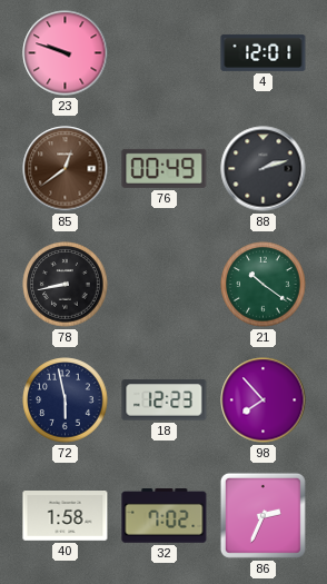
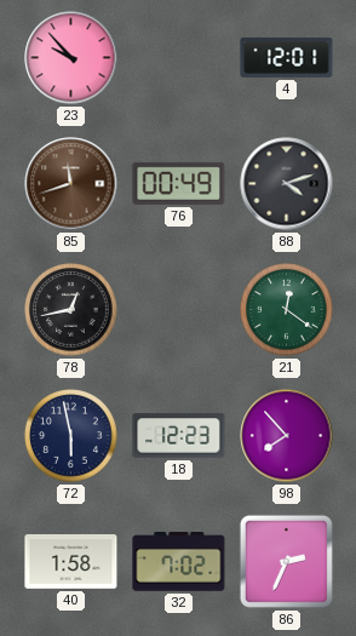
23: 9:48 -> 9:53 (71, 58)
85: 12:39 -> 11:42 (71, 184)
88: 2:12 -> 4:12 (287, 184)
78: 8:43 -> 12:43 (71, 310)
21: 10:21 -> 12:21 (287, 310)
